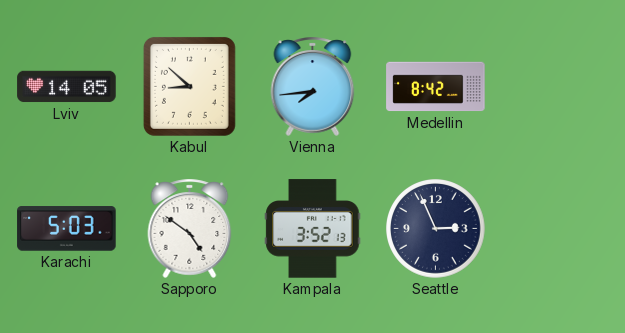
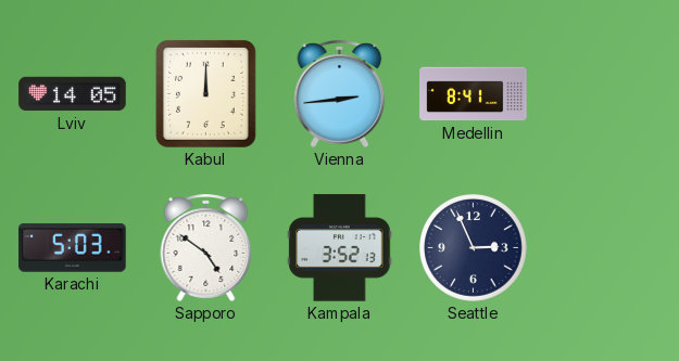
Kabul: 8:52 -> 12:00 (205, 93)
Vienna: 7:44 -> 2:44 (340, 93)
Medellin: 8:42 -> 8:41 (474, 94)
